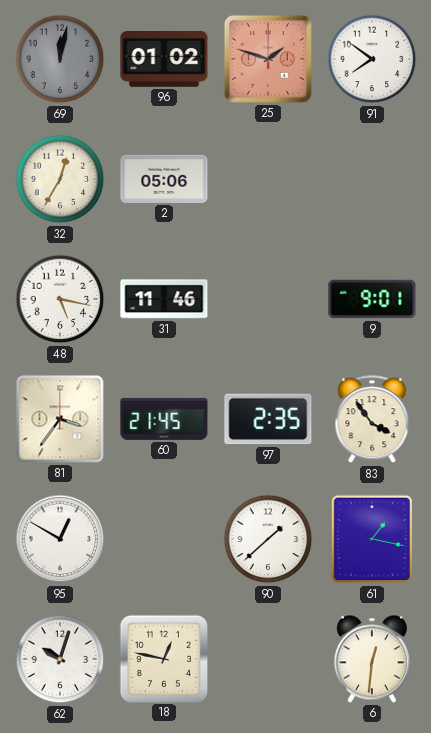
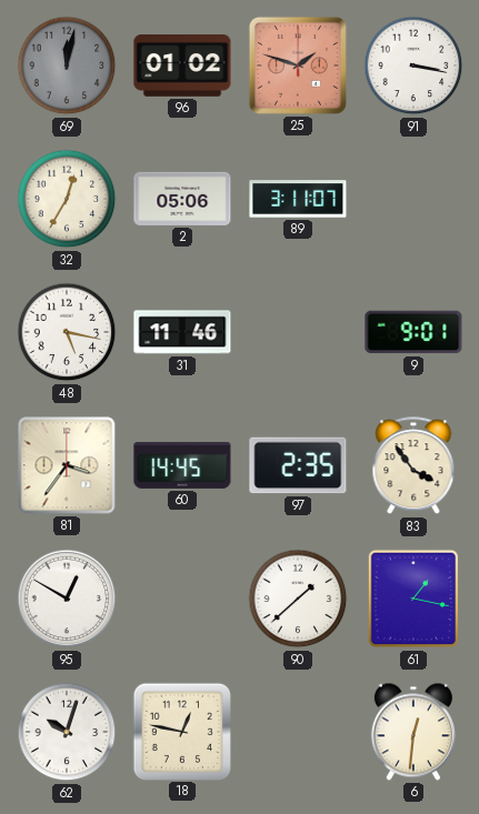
91: 7:51 -> 3:17 (413, 66)
89: none -> 3:11 (298, 199)
60: 21:45 -> 14:45 (182, 465)
